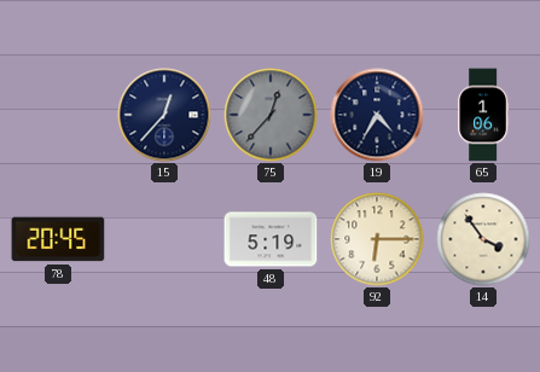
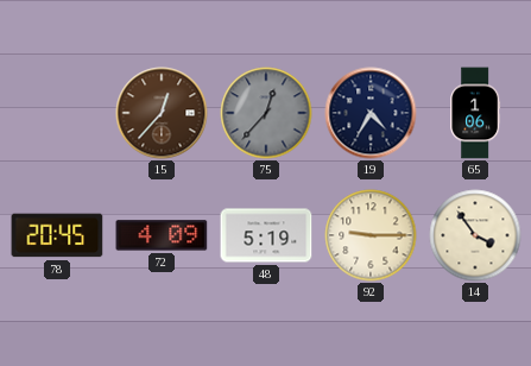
15 dial: navy -> brown (162, 113)
72: none -> 4:09 (162, 235)
92: 6:15 -> 9:15 (371, 235)
